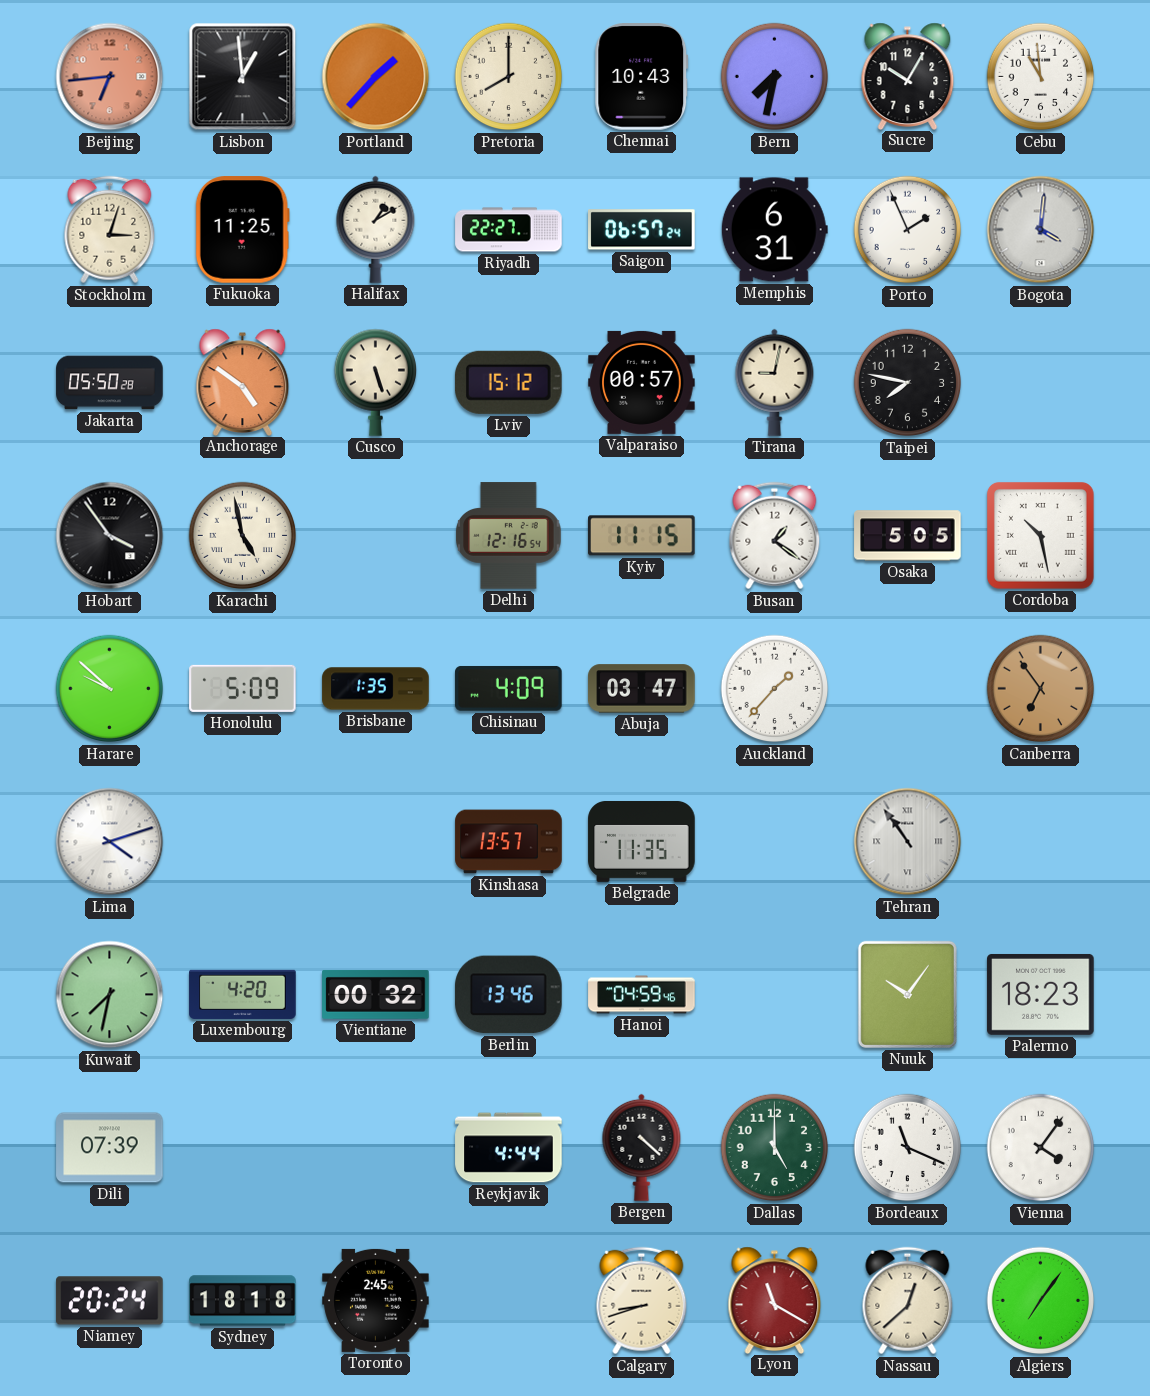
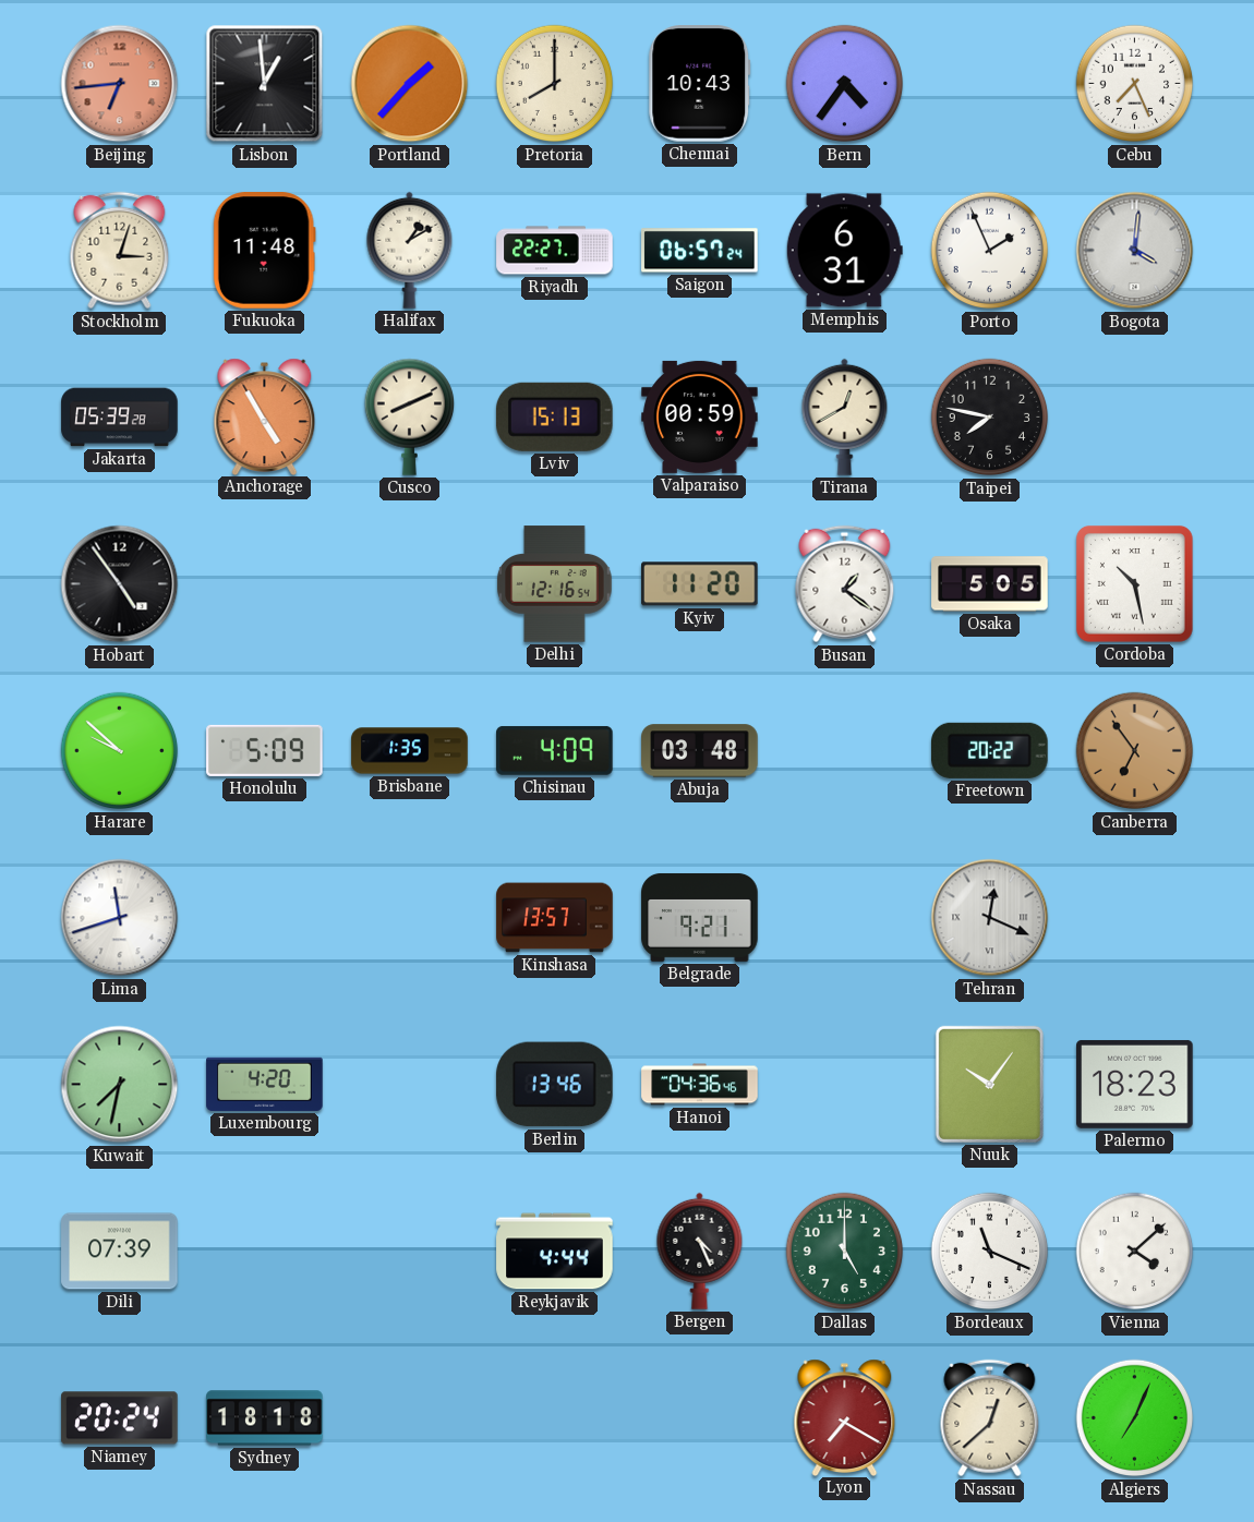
Bern: 7:32 -> 4:36 (845, 84)
Sucre: 10:05 -> none (908, 76)
Cebu: 10:59 -> 7:26 (1135, 84)
Fukuoka: 11:25 -> 11:48 (264, 251)
Jakarta: 05:50 -> 05:39 (120, 418)
Anchorage: 4:51 -> 4:55 (265, 416)
Cusco: 5:27 -> 8:11 (409, 416)
Lviv: 15:12 -> 15:13 (554, 416)
Valparaiso: 00:57 -> 00:59 (700, 416)
Tirana: 9:02 -> 12:40 (845, 416)
Hobart: 3:54 -> 4:54 (120, 584)
Karachi: 4:58 -> none (243, 536)
Kyiv: 11:15 -> 11:20 (700, 584)
Abuja: 03:47 -> 03:48 (700, 751)
Auckland: 1:37 -> none (775, 689)
Freetown: none -> 20:22 (990, 750)
Lima: 4:12 -> 11:42 (120, 918)
Belgrade: 11:35 -> 9:21 (700, 917)
Tehran: 10:54 -> 12:19 (990, 918)
Vientiane: 00:32 -> none (376, 994)
Hanoi: 04:59 -> 04:36 (700, 1085)
Bergen: 4:22 -> 4:26 (700, 1251)
Vienna: 4:06 -> 4:08 (1135, 1252)
Toronto: 2:45 -> none (376, 1300)
Calgary: 8:42 -> none (642, 1301)
Lyon: 11:20 -> 7:20 (845, 1417)
Algiers: 7:06 -> 7:04 (1135, 1418)
